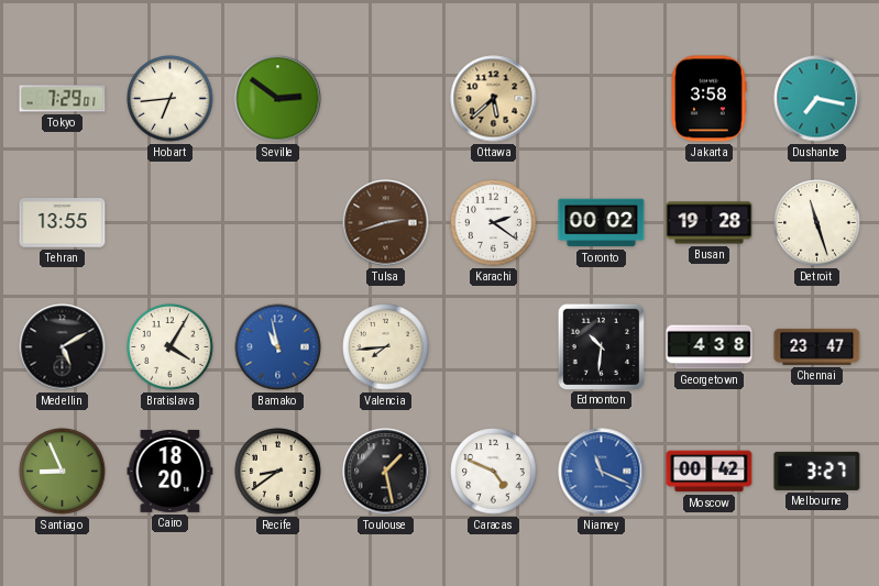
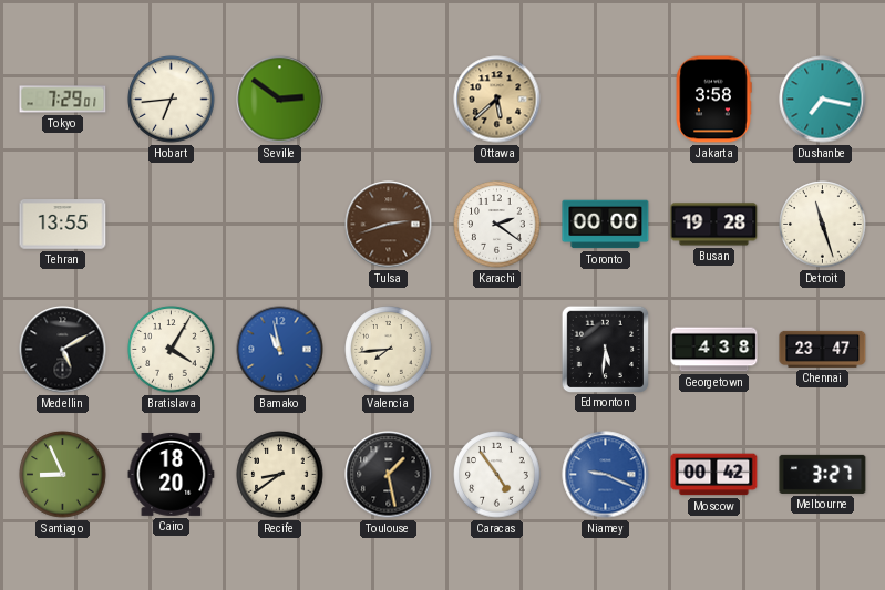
Toronto: 00:02 -> 00:00 (606, 225)
Edmonton: 10:31 -> 5:31 (605, 349)
Caracas: 4:49 -> 4:54 (497, 475)
Niamey: 11:19 -> 9:19 (606, 475)
